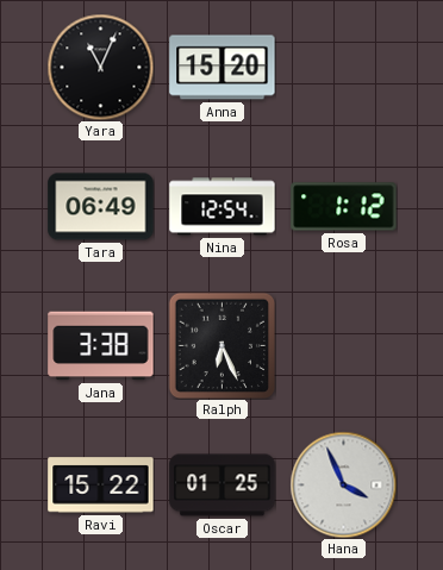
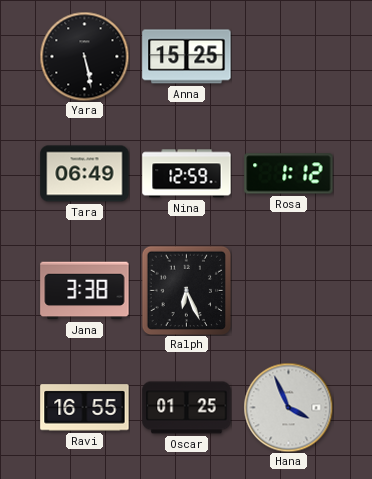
Yara: 11:04 -> 5:28 (84, 56)
Anna: 15:20 -> 15:25 (187, 57)
Nina: 12:54 -> 12:59 (187, 174)
Ravi: 15:22 -> 16:55 (85, 408)
